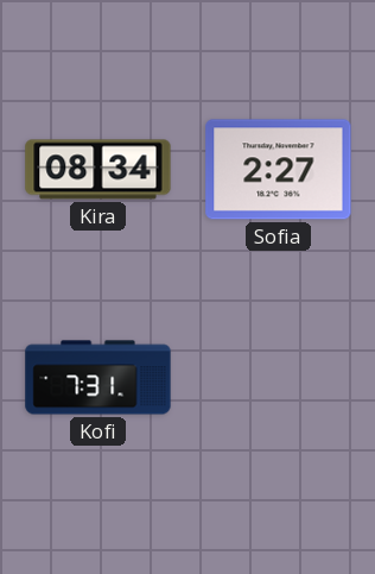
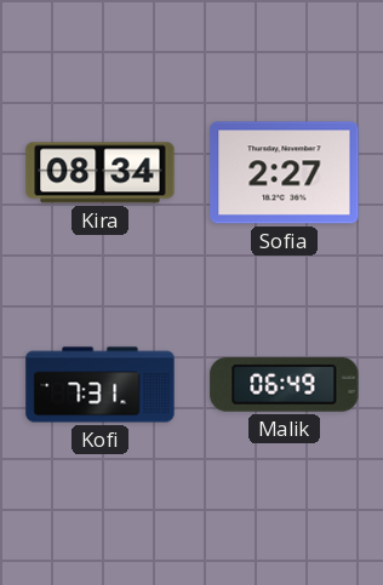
Malik: none -> 06:49 (285, 384)
